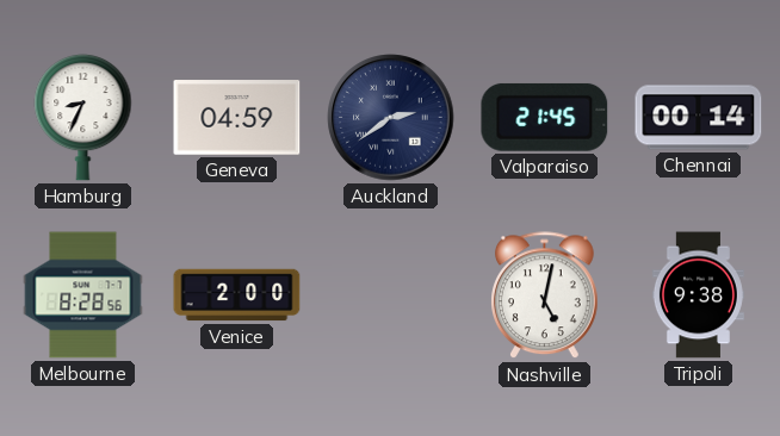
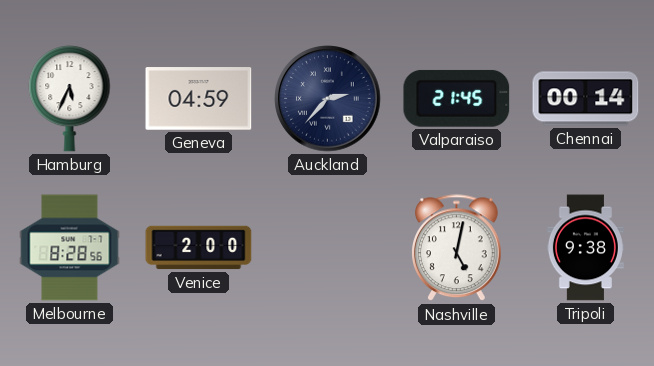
Hamburg: 8:34 -> 5:34 (70, 98)
Auckland: 2:39 -> 2:37 (328, 99)
